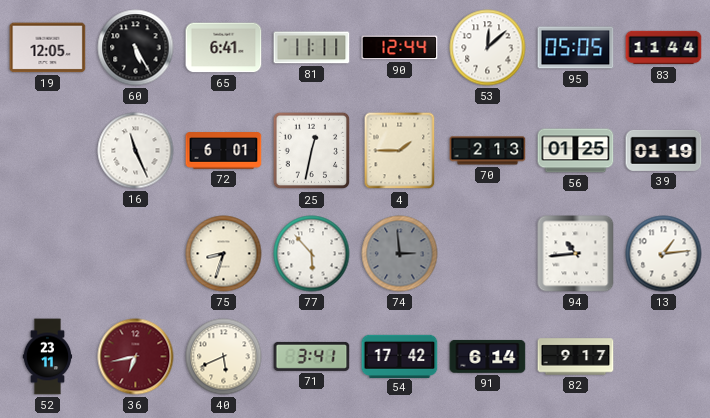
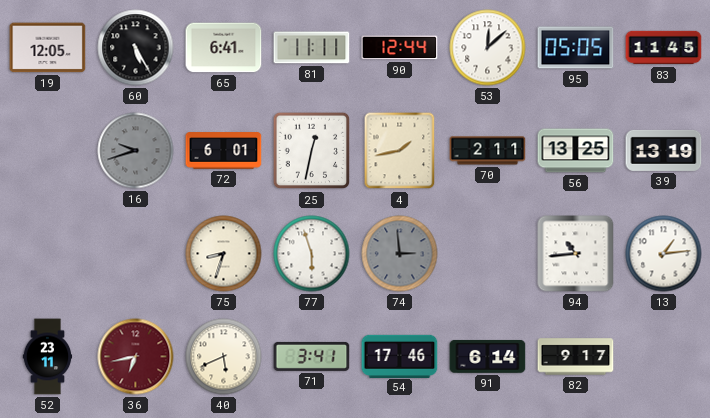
83: 11:44 -> 11:45 (664, 48)
16: 11:26 -> 9:42 (136, 151)
16 dial: white -> grey (136, 151)
4: 1:45 -> 1:43 (400, 151)
70: 2:13 -> 2:11 (488, 151)
56: 01:25 -> 13:25 (576, 151)
39: 01:19 -> 13:19 (664, 150)
77: 5:53 -> 5:57 (312, 254)
54: 17:42 -> 17:46 (400, 356)
